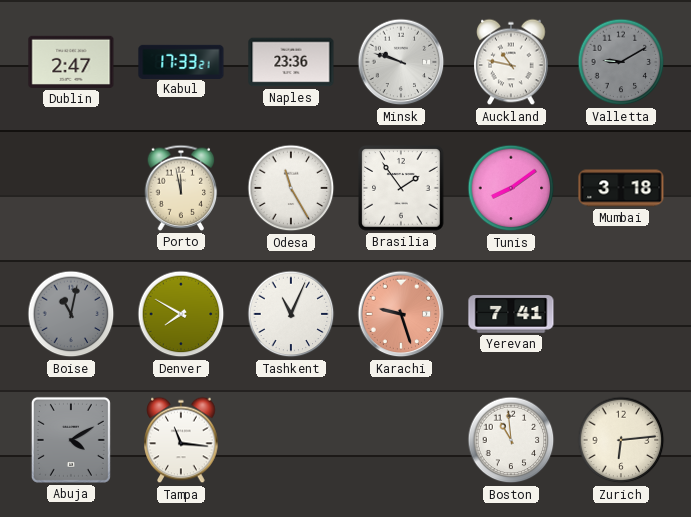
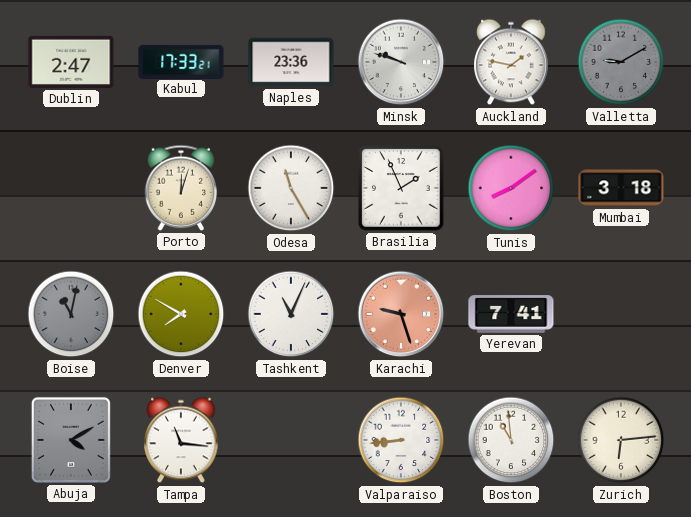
Auckland: 10:47 -> 1:47 (511, 62)
Porto: 11:58 -> 12:03 (181, 188)
Brasilia: 1:54 -> 1:56 (401, 188)
Valparaiso: none -> 8:44 (401, 440)
